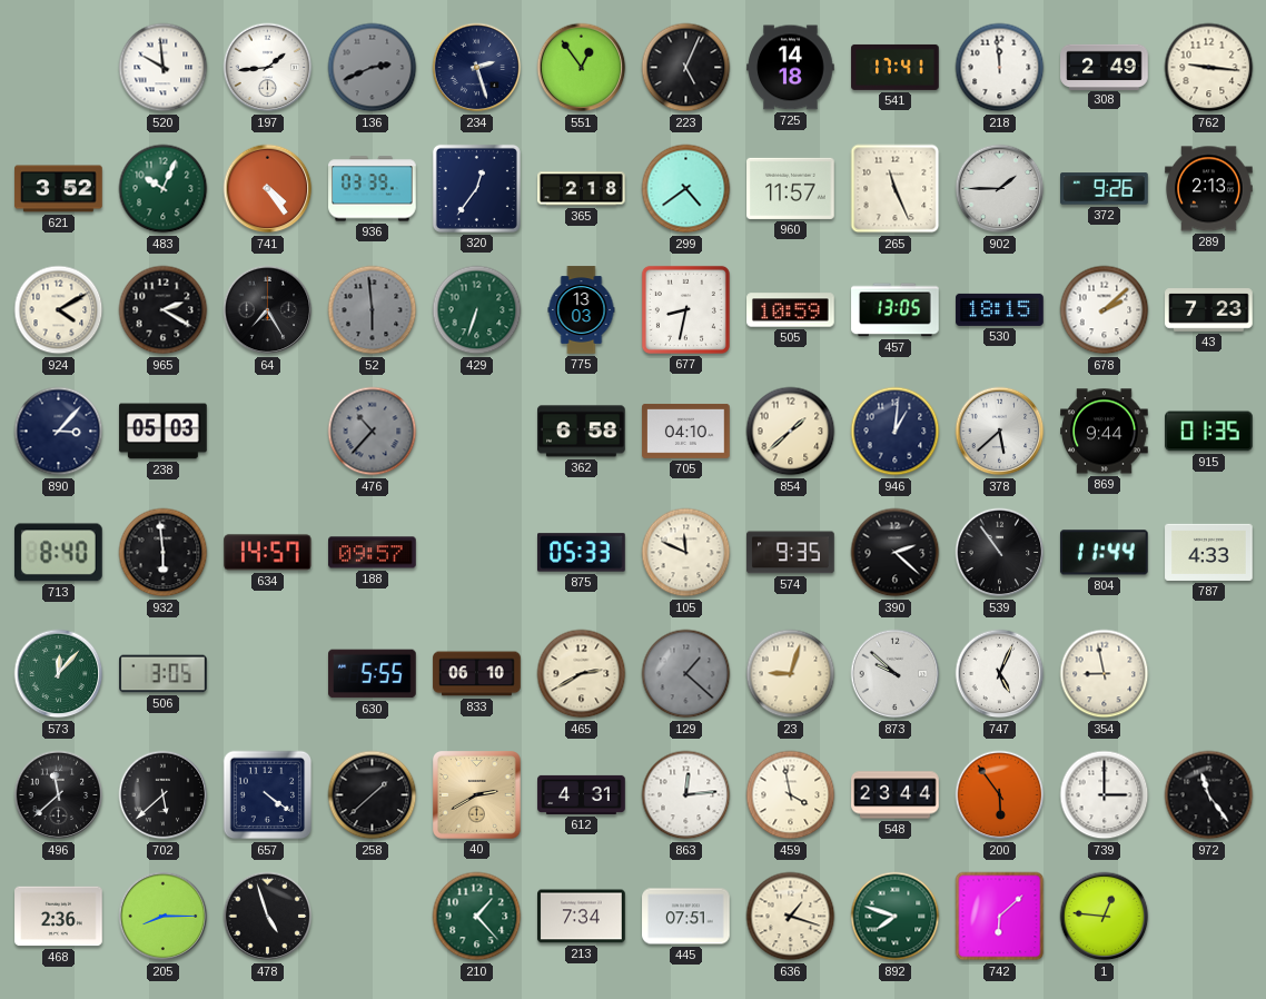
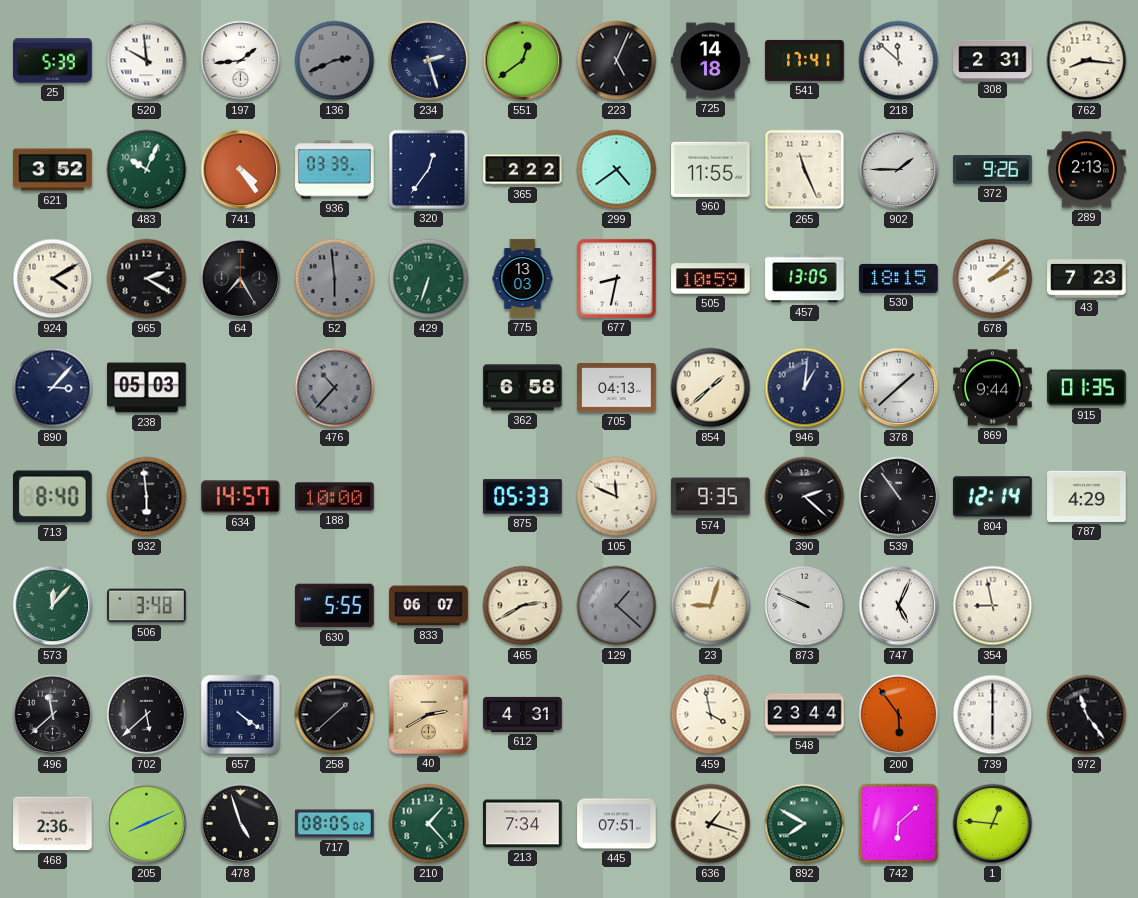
25: none -> 5:39 (53, 61)
551: 12:54 -> 12:39 (523, 61)
218: 11:59 -> 11:52 (899, 61)
308: 2:49 -> 2:31 (993, 60)
762: 9:16 -> 8:16 (1087, 61)
365: 2:18 -> 2:22 (523, 170)
960: 11:57 -> 11:55 (711, 169)
705: 04:10 -> 04:13 (617, 387)
378: 5:38 -> 1:38 (899, 388)
188: 09:57 -> 10:00 (335, 497)
804: 11:44 -> 12:14 (992, 497)
787: 4:33 -> 4:29 (1087, 496)
506: 3:05 -> 3:48 (147, 606)
833: 06:10 -> 06:07 (429, 606)
873: 9:52 -> 9:49 (805, 606)
863: 12:14 -> none (686, 795)
739: 3:00 -> 6:00 (993, 715)
205: 8:15 -> 8:11 (147, 824)
717: none -> 08:05 (335, 824)
892: 7:48 -> 7:50 (805, 824)
